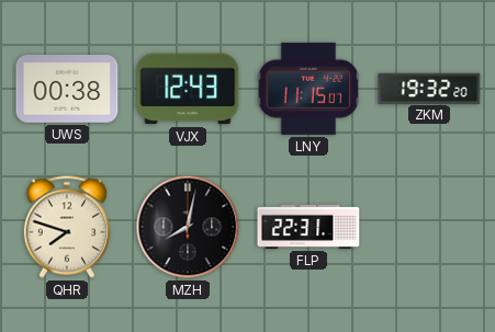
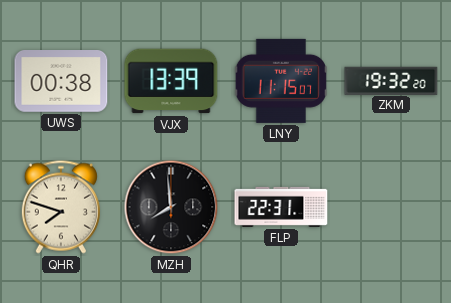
VJX: 12:43 -> 13:39 (171, 81)
MZH: 8:02 -> 7:59 (171, 207)
